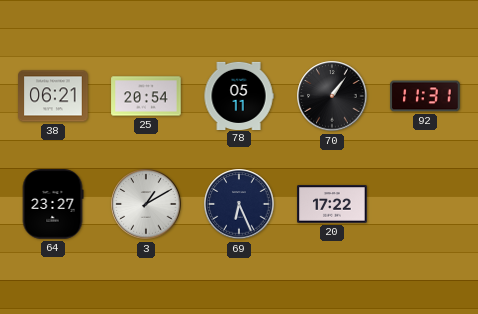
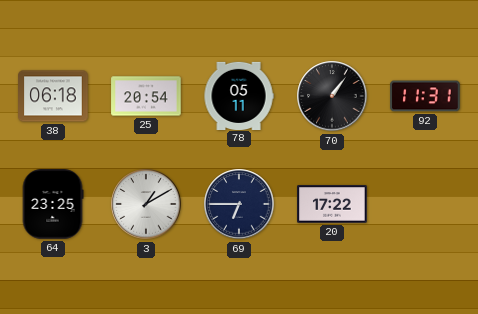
38: 06:21 -> 06:18 (53, 96)
64: 23:27 -> 23:25 (53, 204)
69: 6:26 -> 6:45 (239, 204)
